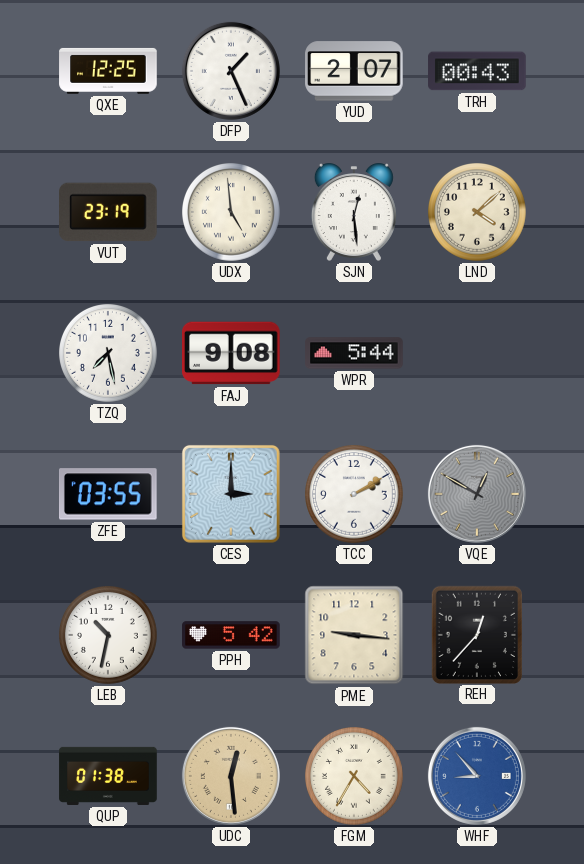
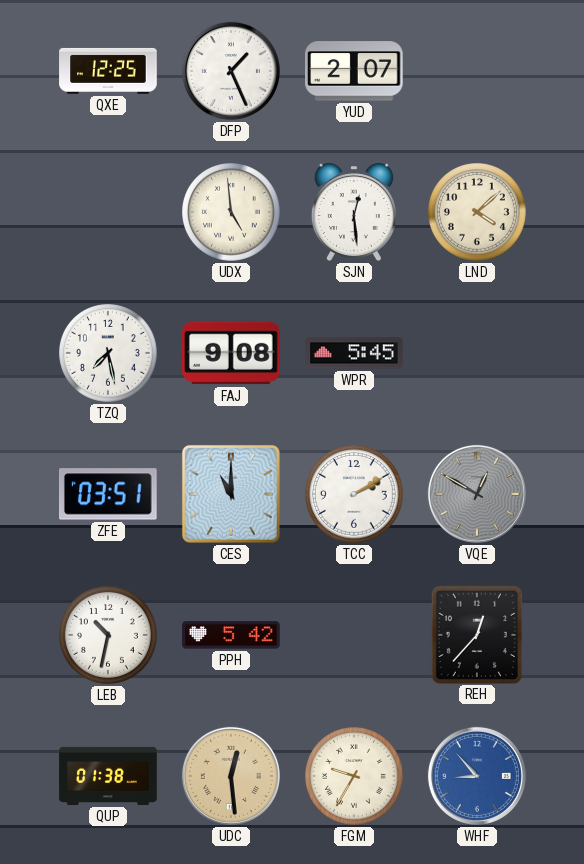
TRH: 00:43 -> none (477, 71)
VUT: 23:19 -> none (109, 212)
WPR: 5:44 -> 5:45 (354, 353)
ZFE: 03:55 -> 03:51 (109, 494)
CES: 3:00 -> 11:00 (231, 494)
PME: 9:16 -> none (354, 635)
FGM: 4:35 -> 9:35 (355, 777)
